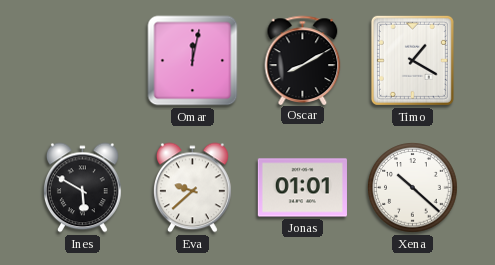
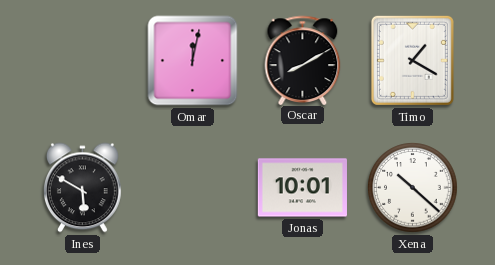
Eva: 9:38 -> none (192, 188)
Jonas: 01:01 -> 10:01 (302, 188)
